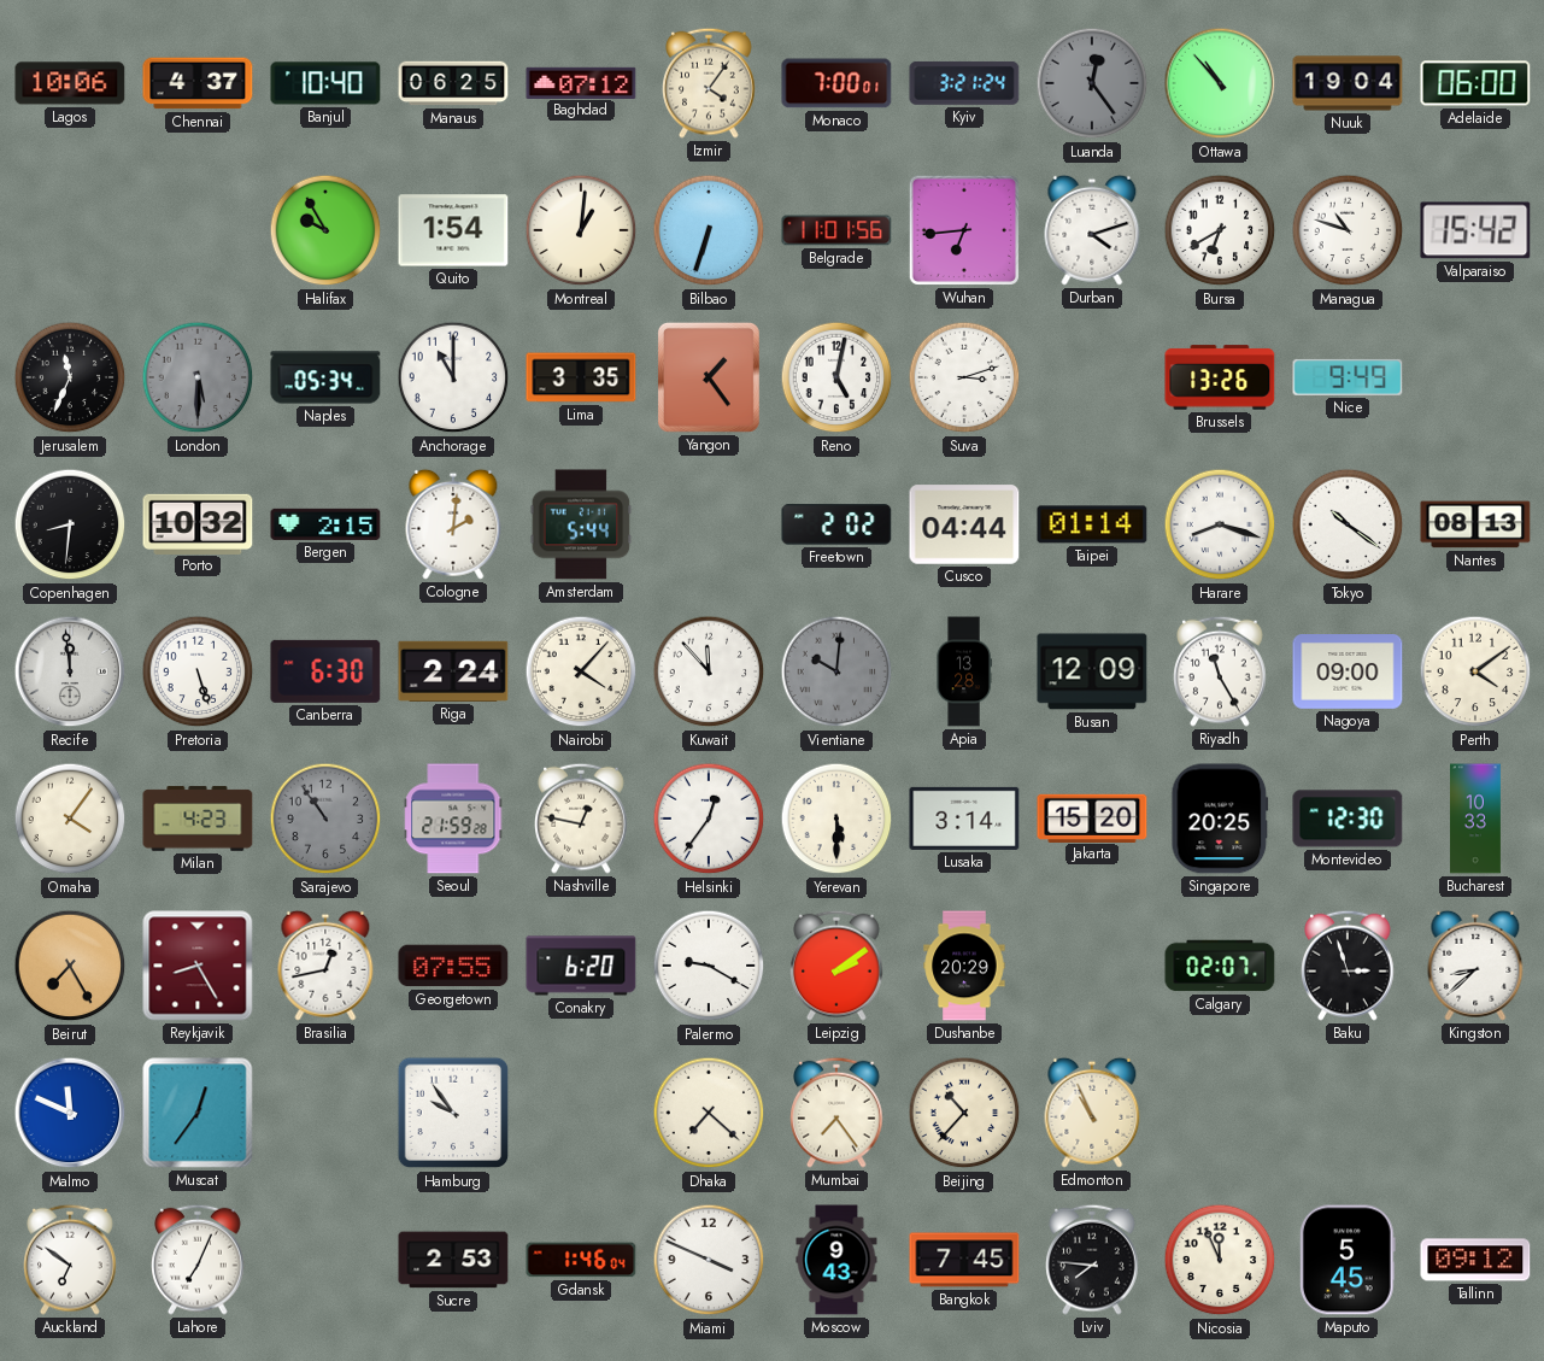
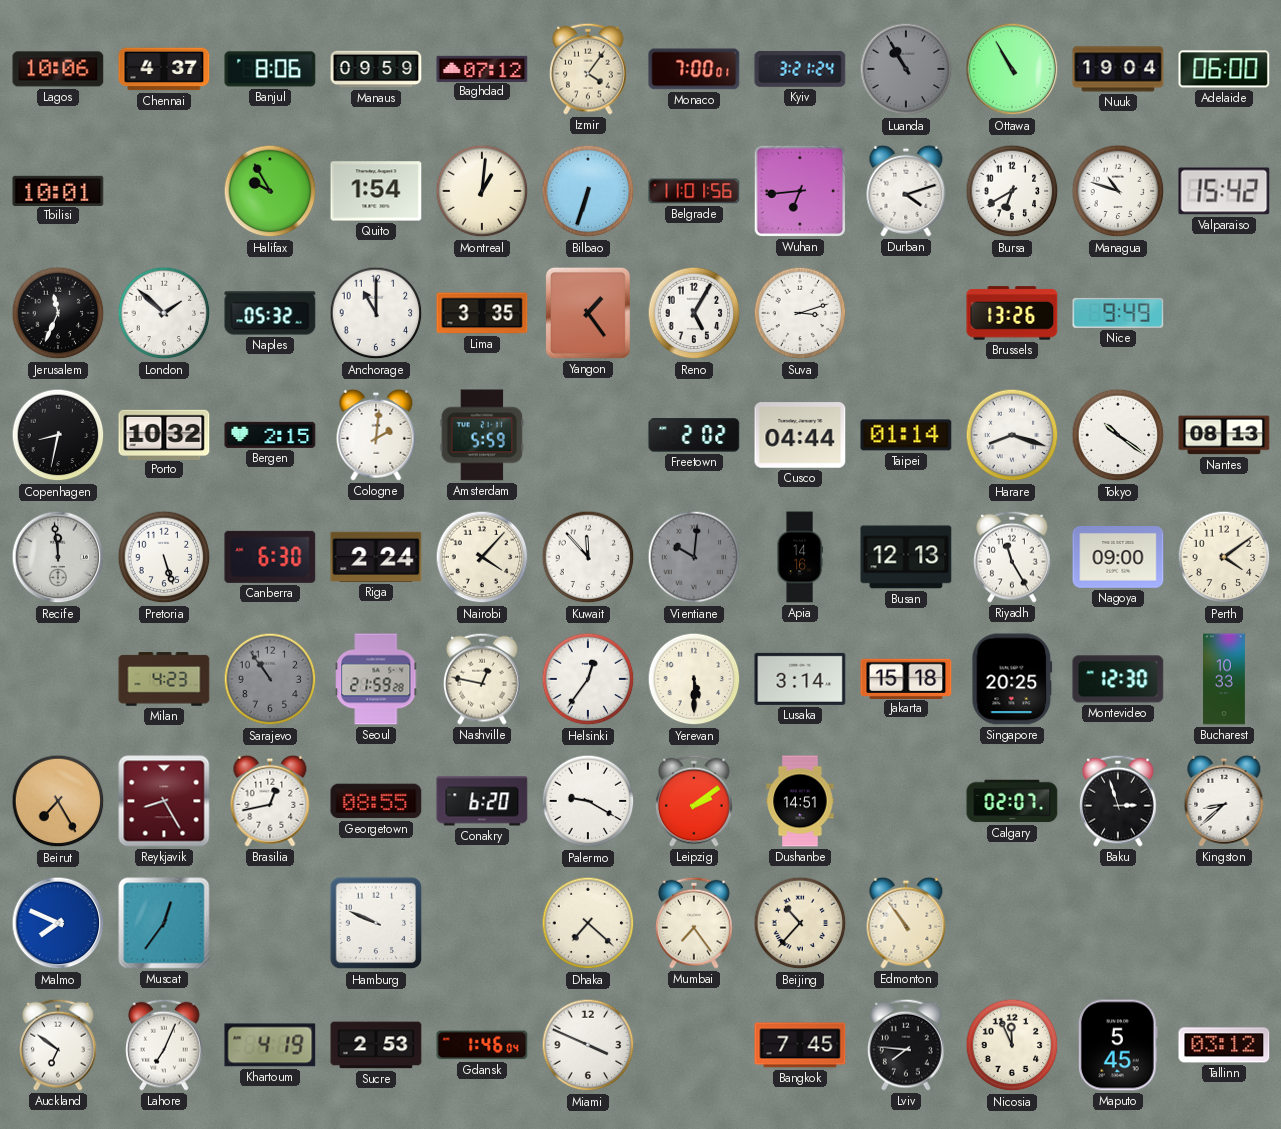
Banjul: 10:40 -> 8:06 (270, 69)
Manaus: 06:25 -> 09:59 (376, 69)
Luanda: 12:24 -> 10:55 (906, 69)
Ottawa: 10:53 -> 10:55 (1012, 69)
Tbilisi: none -> 10:01 (58, 190)
London: 5:30 -> 1:52 (164, 313)
London dial: grey -> white (164, 313)
Naples: 05:34 -> 05:32 (270, 313)
Reno: 5:02 -> 5:05 (694, 313)
Copenhagen: 8:31 -> 8:32 (58, 435)
Amsterdam: 5:44 -> 5:59 (482, 435)
Apia: 13:28 -> 14:16 (800, 557)
Busan: 12:09 -> 12:13 (906, 557)
Omaha: 4:06 -> none (70, 819)
Jakarta: 15:20 -> 15:18 (906, 678)
Georgetown: 07:55 -> 08:55 (376, 801)
Dushanbe: 20:29 -> 14:51 (800, 801)
Malmo: 11:49 -> 7:49 (58, 923)
Hamburg: 9:54 -> 9:49 (376, 923)
Edmonton: 10:56 -> 10:54 (906, 923)
Khartoum: none -> 4:19 (270, 1045)
Moscow: 9:43 -> none (836, 1260)
Tallinn: 09:12 -> 03:12 (1224, 1045)
